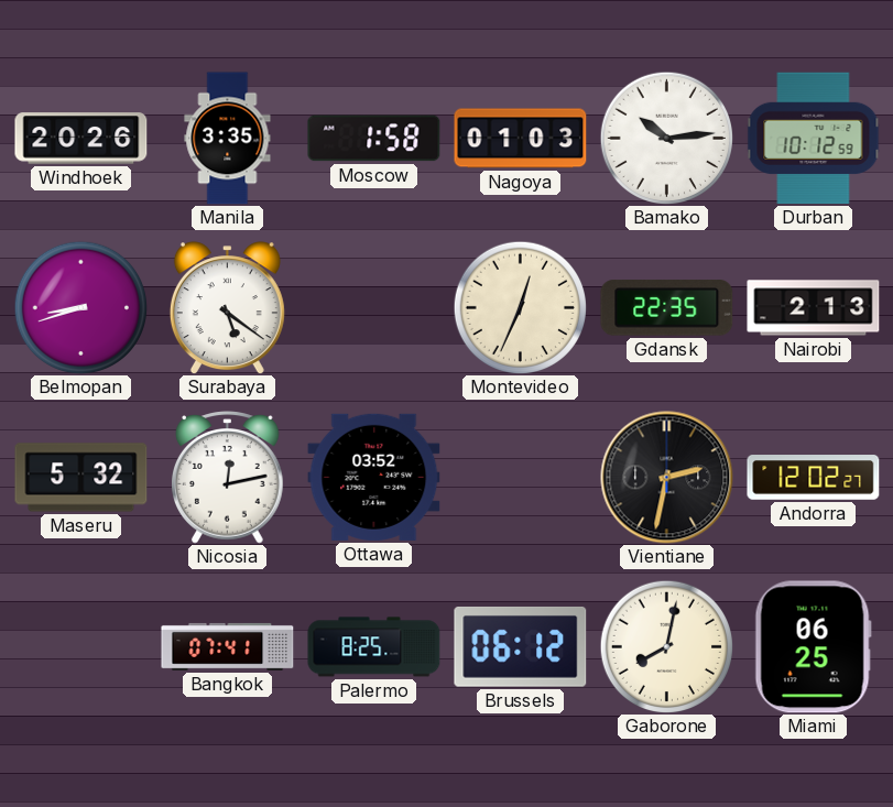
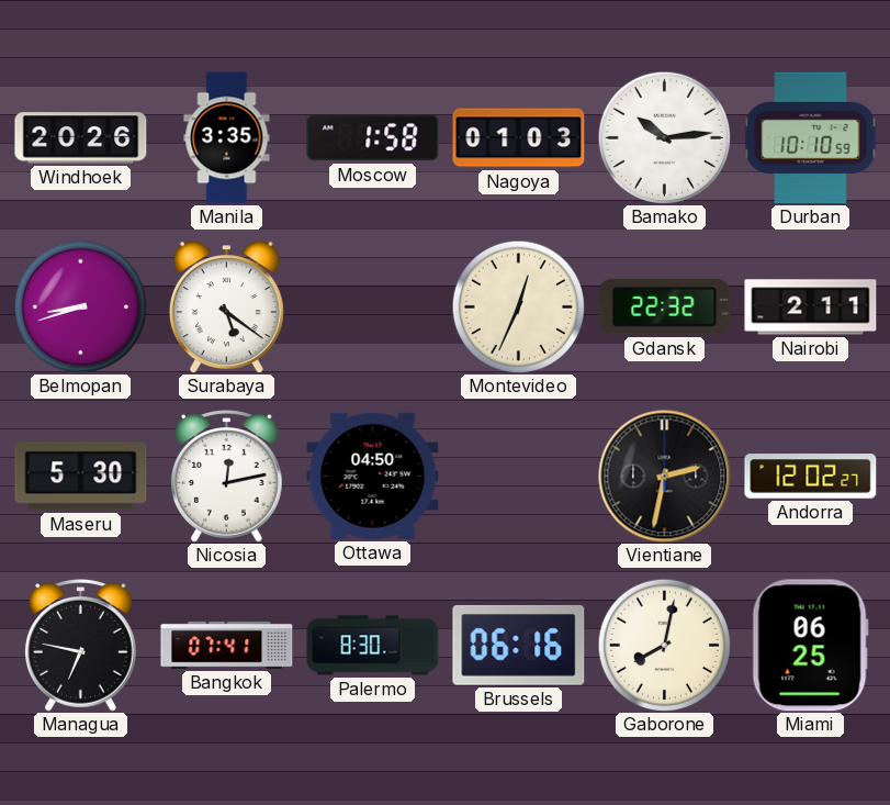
Durban: 10:12 -> 10:10 (811, 138)
Gdansk: 22:35 -> 22:32 (665, 308)
Nairobi: 2:13 -> 2:11 (811, 308)
Maseru: 5:32 -> 5:30 (81, 477)
Ottawa: 03:52 -> 04:50 (373, 476)
Managua: none -> 6:47 (81, 646)
Palermo: 8:25 -> 8:30 (373, 646)
Brussels: 06:12 -> 06:16 (519, 645)
